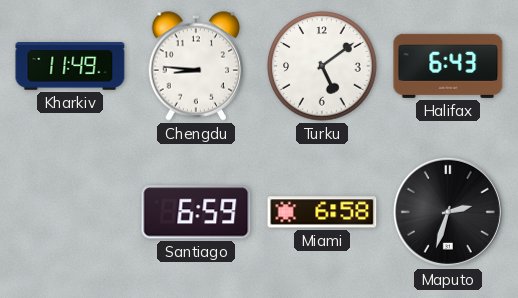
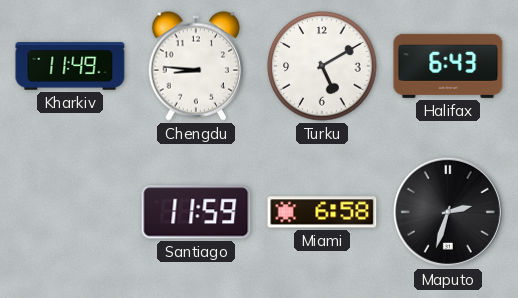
Turku: 5:09 -> 5:10 (322, 66)
Santiago: 6:59 -> 11:59 (196, 212)
